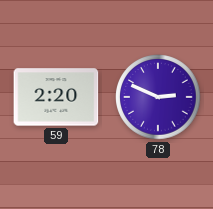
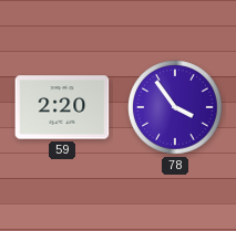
78: 2:49 -> 3:54 (176, 108)
